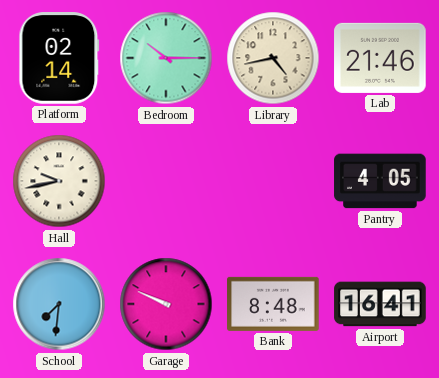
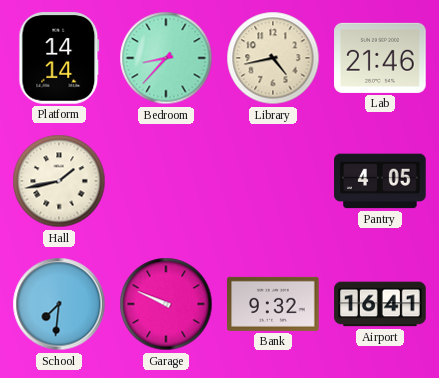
Platform: 02:14 -> 14:14 (59, 58)
Bedroom: 10:15 -> 8:37 (166, 58)
Hall: 9:43 -> 1:43 (59, 181)
Bank: 8:48 -> 9:32 (273, 304)
